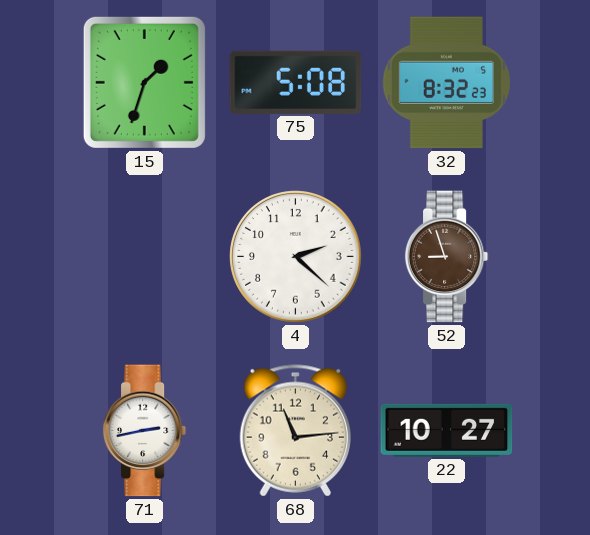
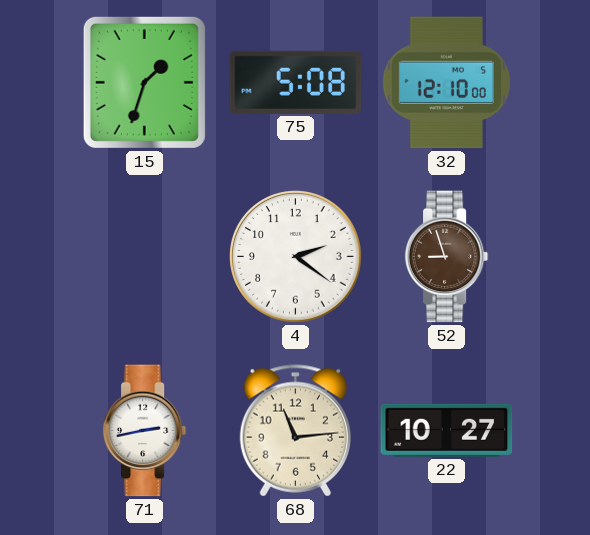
32: 8:32 -> 12:10 (446, 83)
4: 2:22 -> 2:21 (296, 257)
